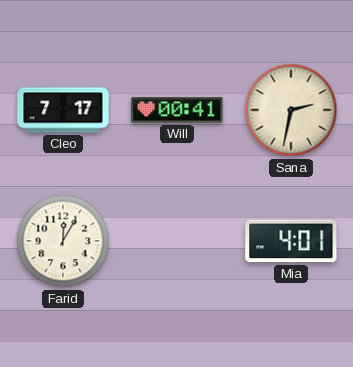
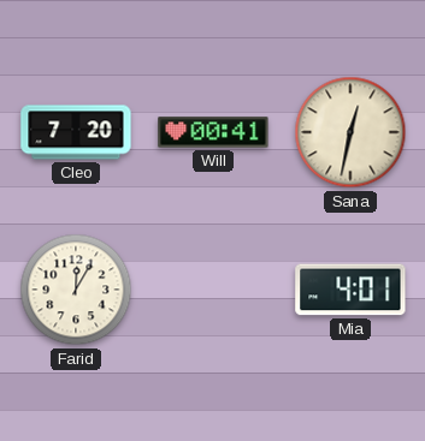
Cleo: 7:17 -> 7:20 (76, 132)
Sana: 2:32 -> 12:32 (350, 132)
